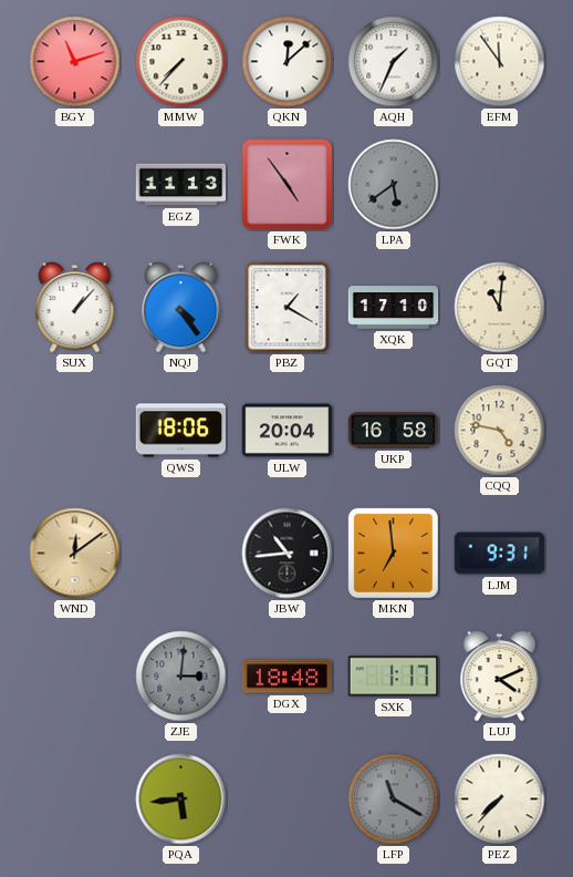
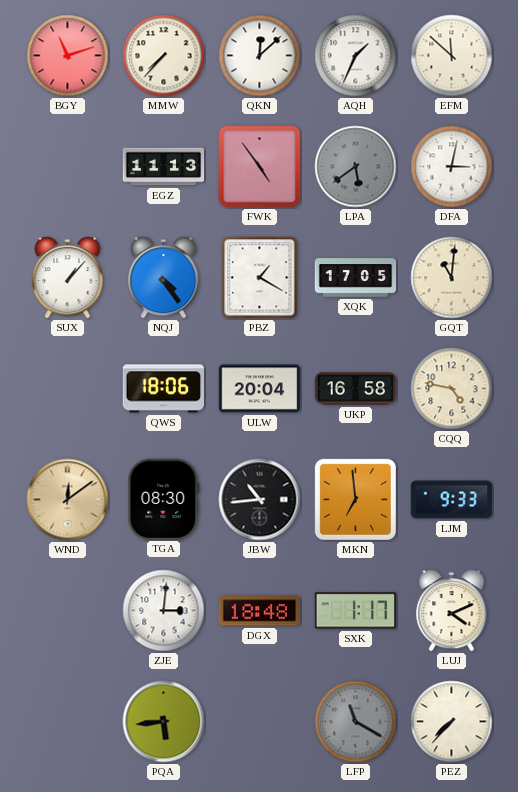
EFM: 11:54 -> 11:52 (452, 56)
DFA: none -> 3:02 (452, 167)
XQK: 17:10 -> 17:05 (356, 278)
TGA: none -> 08:30 (164, 499)
LJM: 9:31 -> 9:33 (452, 500)
ZJE dial: grey -> white (164, 611)
